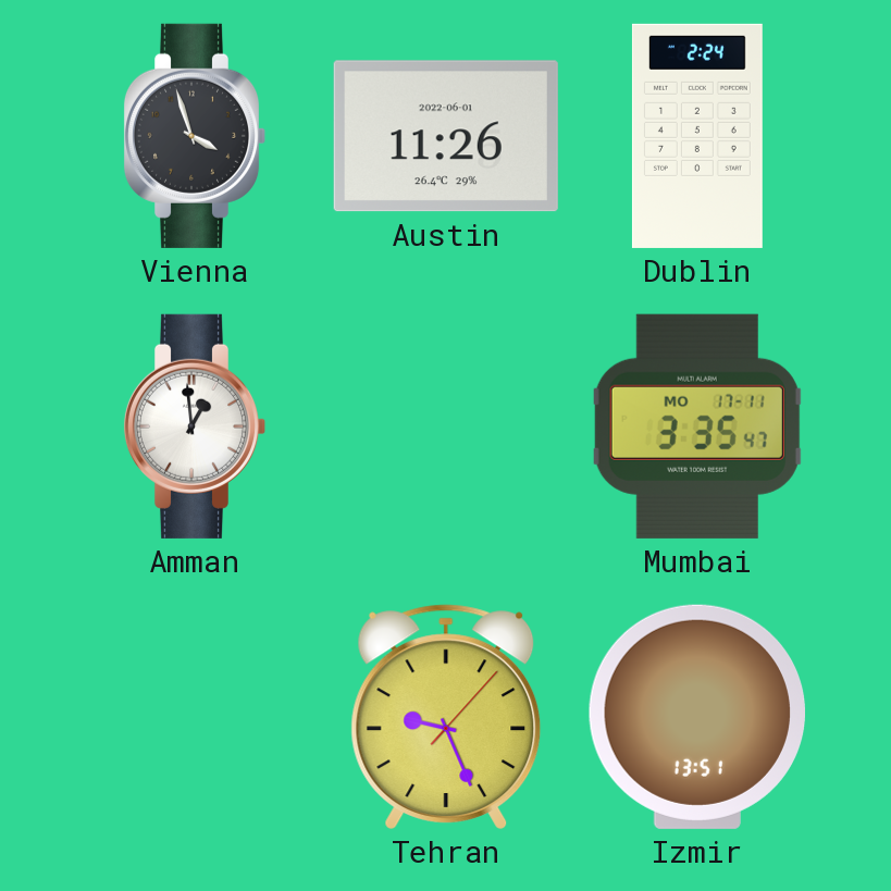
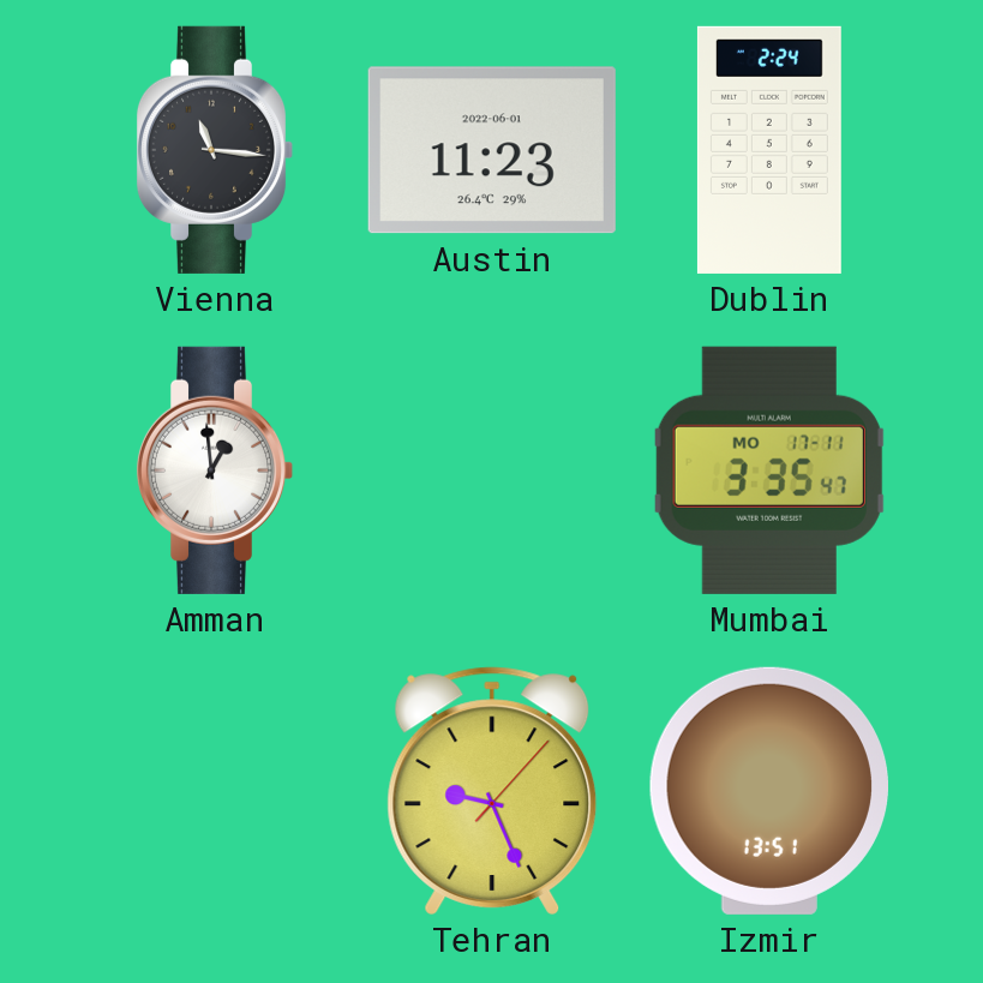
Vienna: 3:57 -> 11:16 (215, 150)
Austin: 11:26 -> 11:23 (492, 150)
